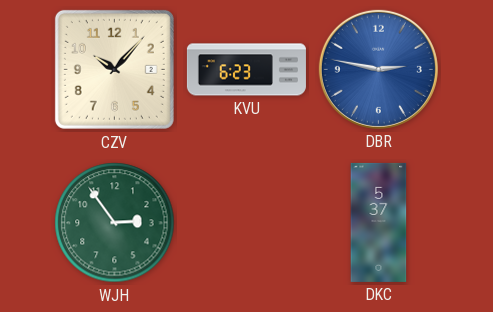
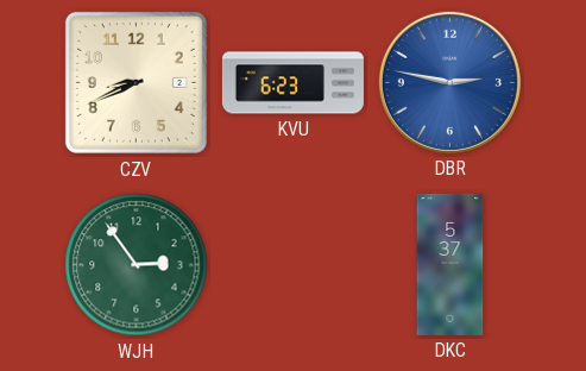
CZV: 10:07 -> 8:41 (136, 82)
